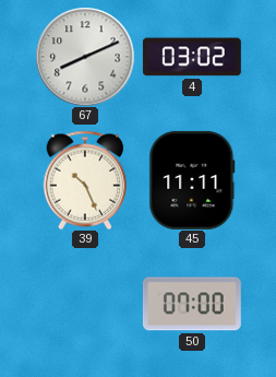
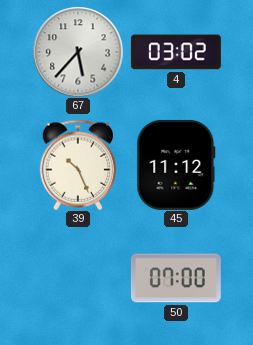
67: 8:11 -> 5:37 (78, 52)
45: 11:11 -> 11:12 (176, 165)
